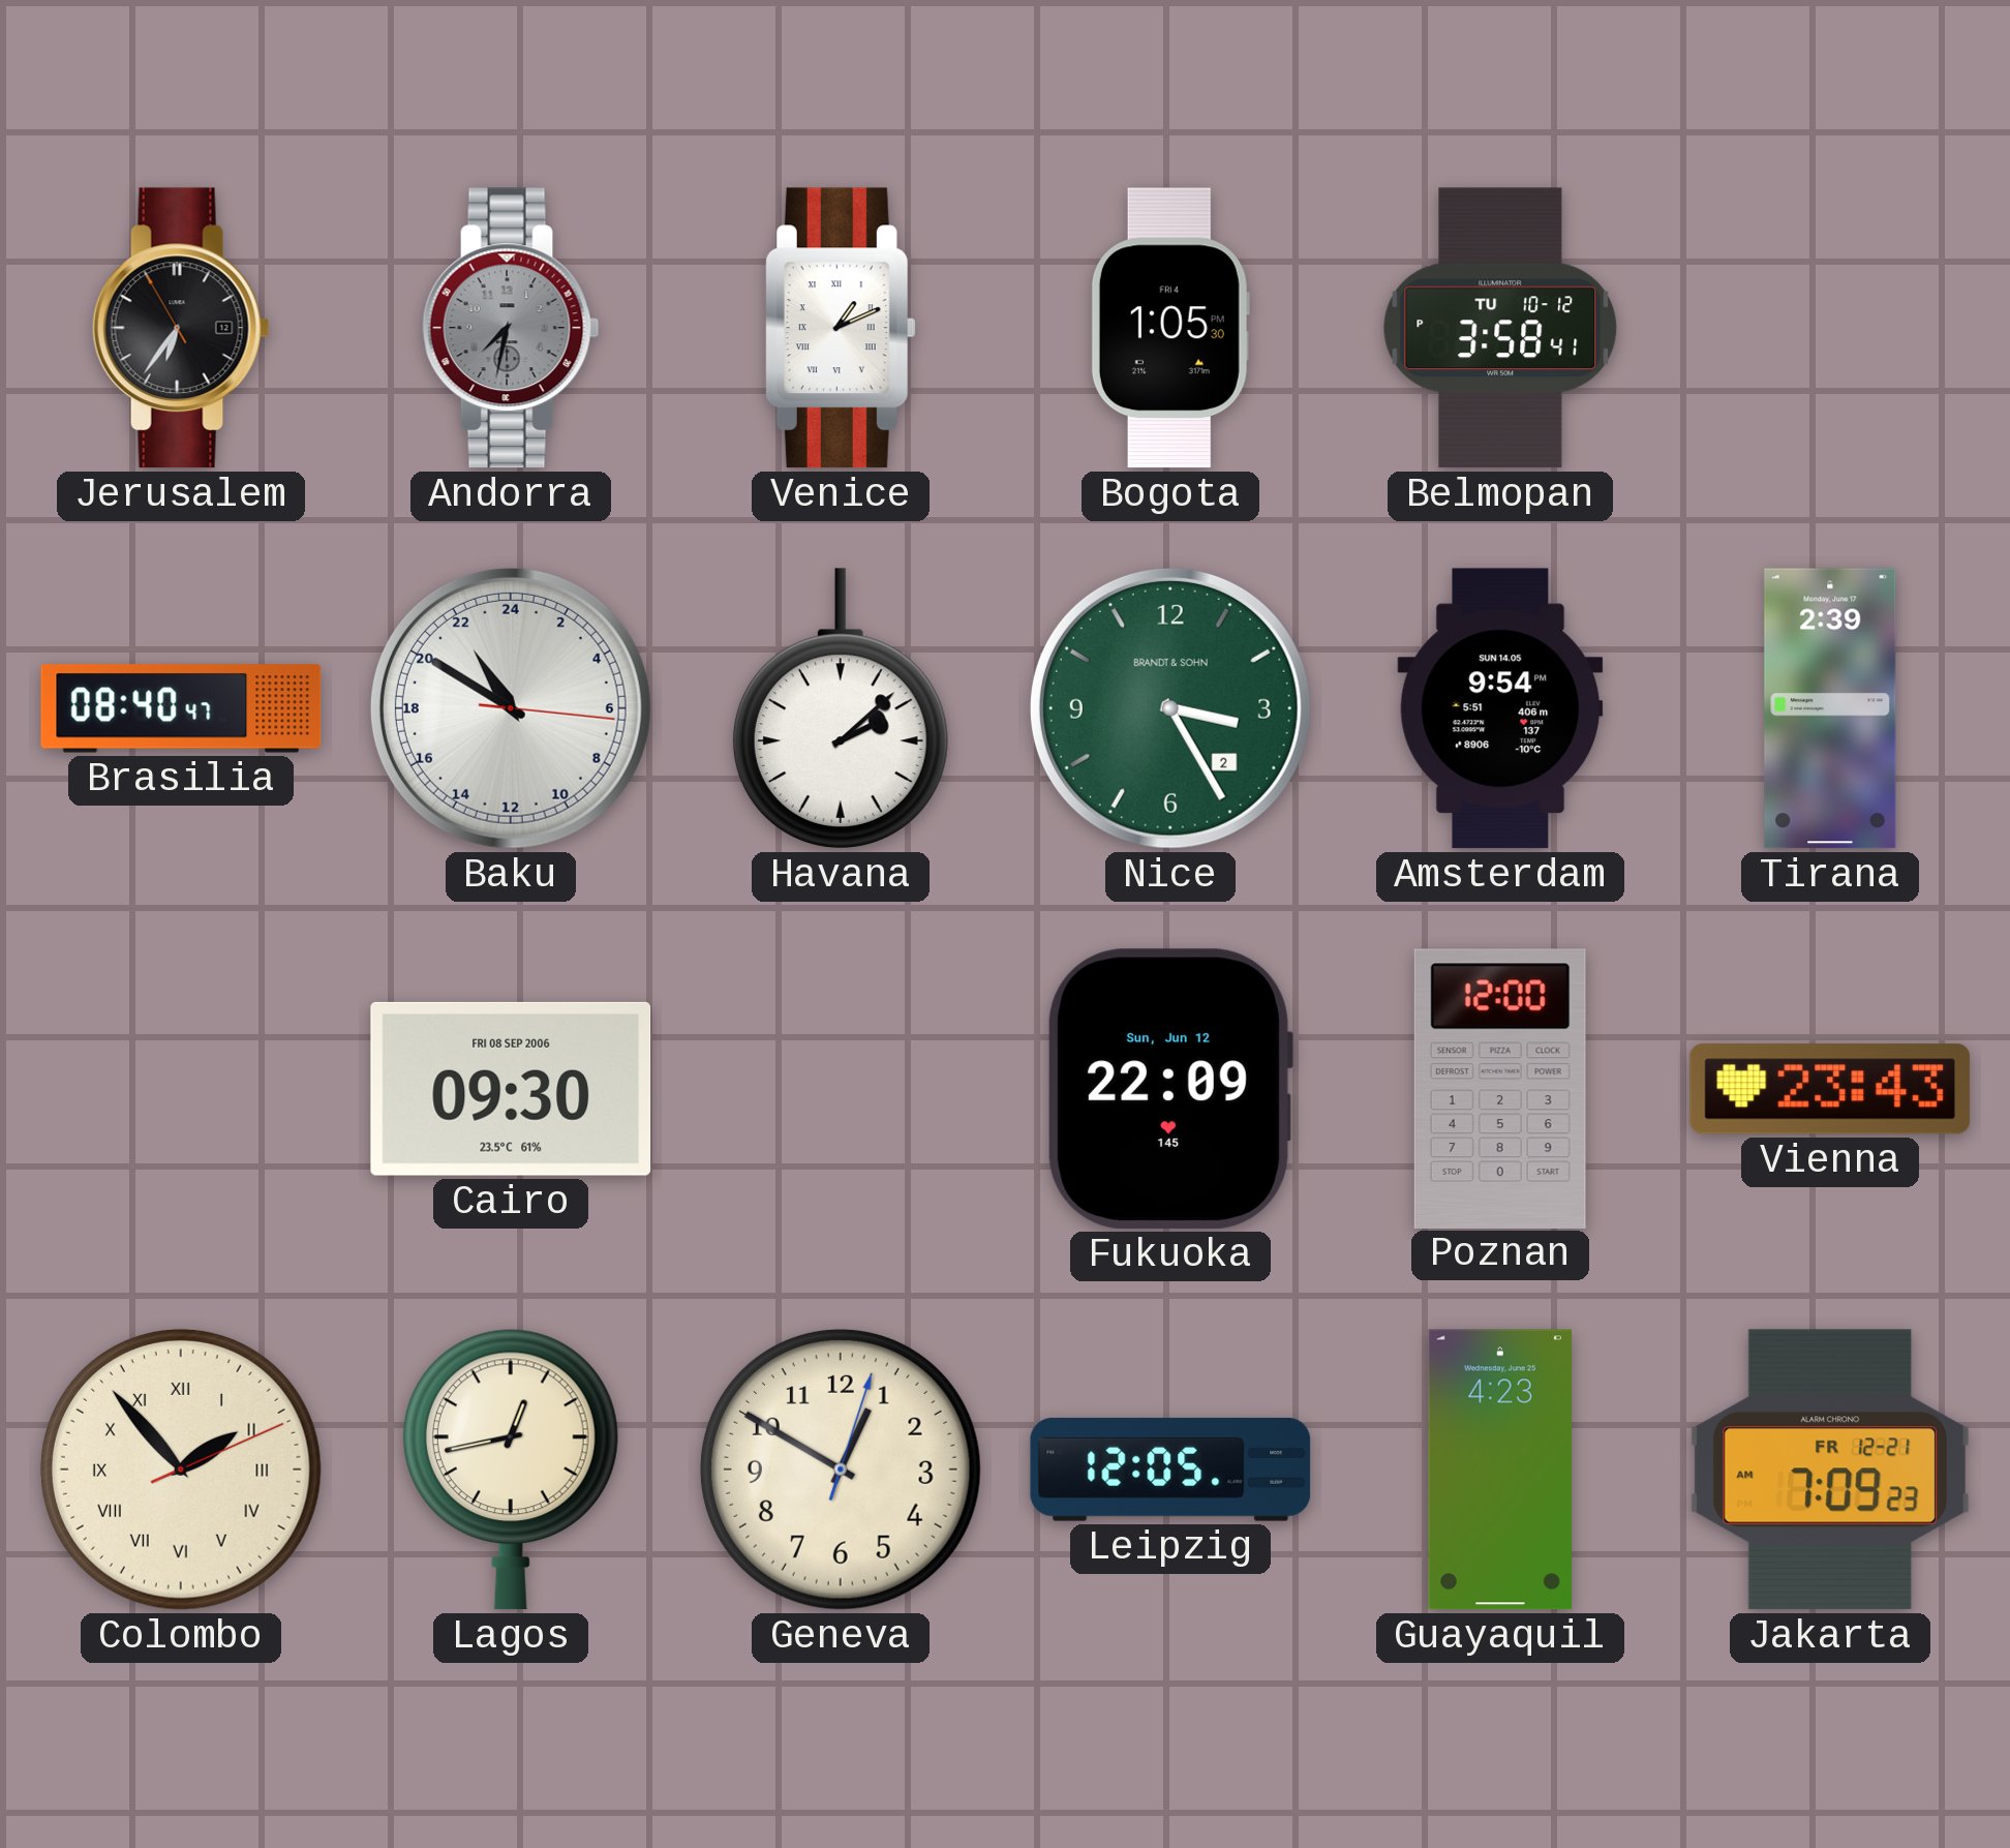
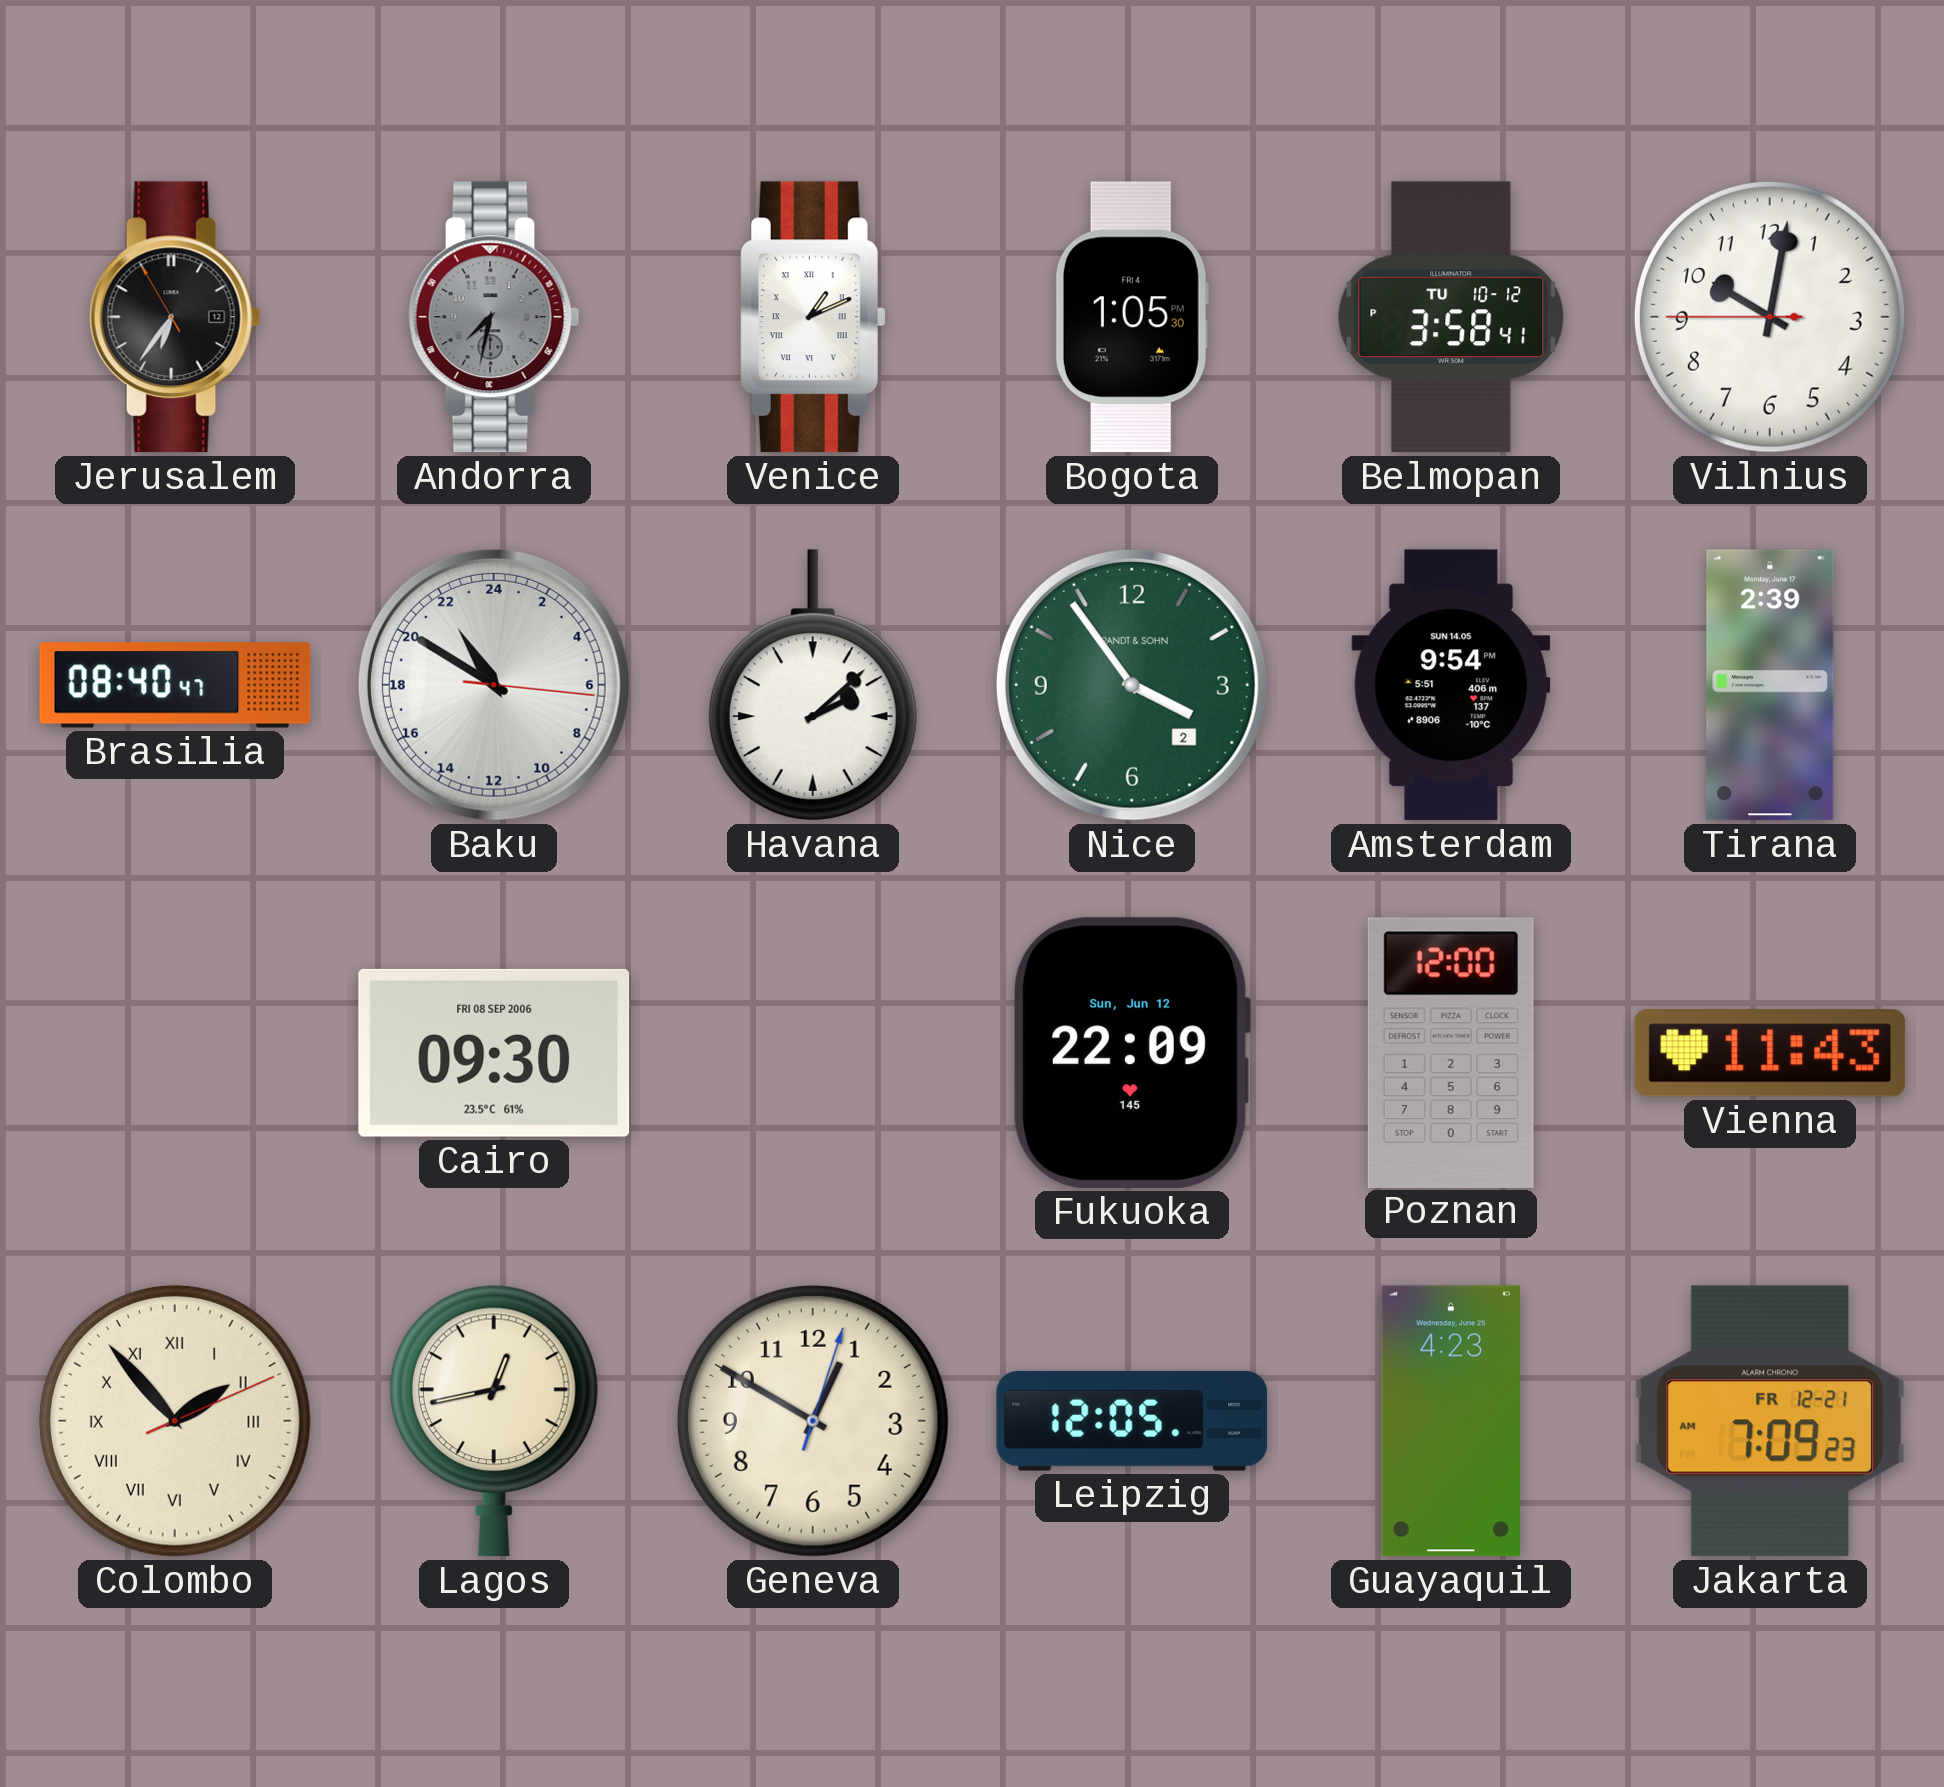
Vilnius: none -> 10:01 (1770, 317)
Nice: 3:25 -> 3:54 (1132, 685)
Vienna: 23:43 -> 11:43 (1770, 1053)
